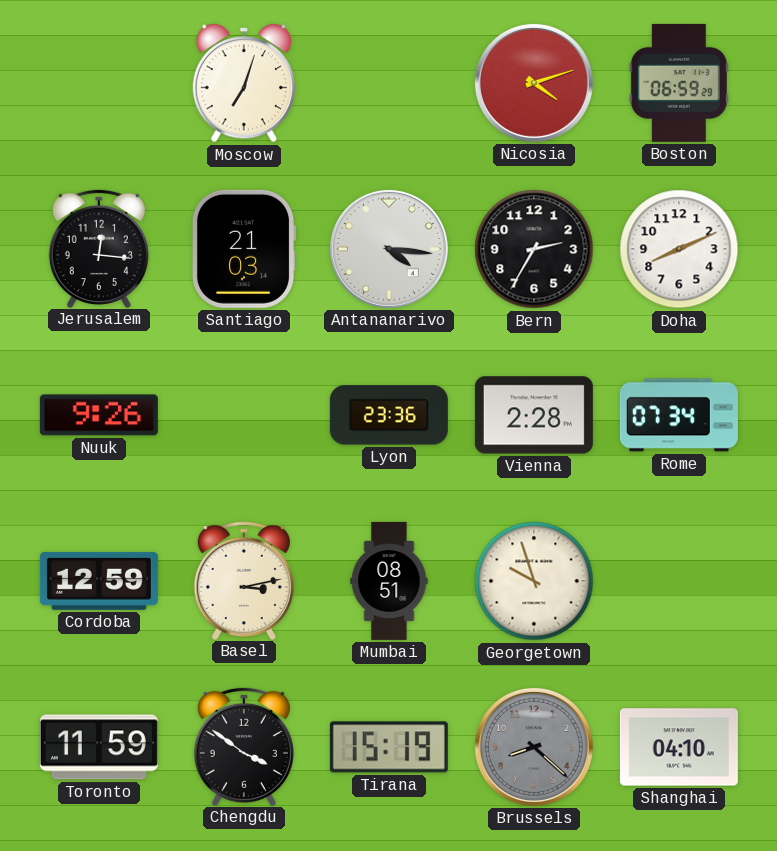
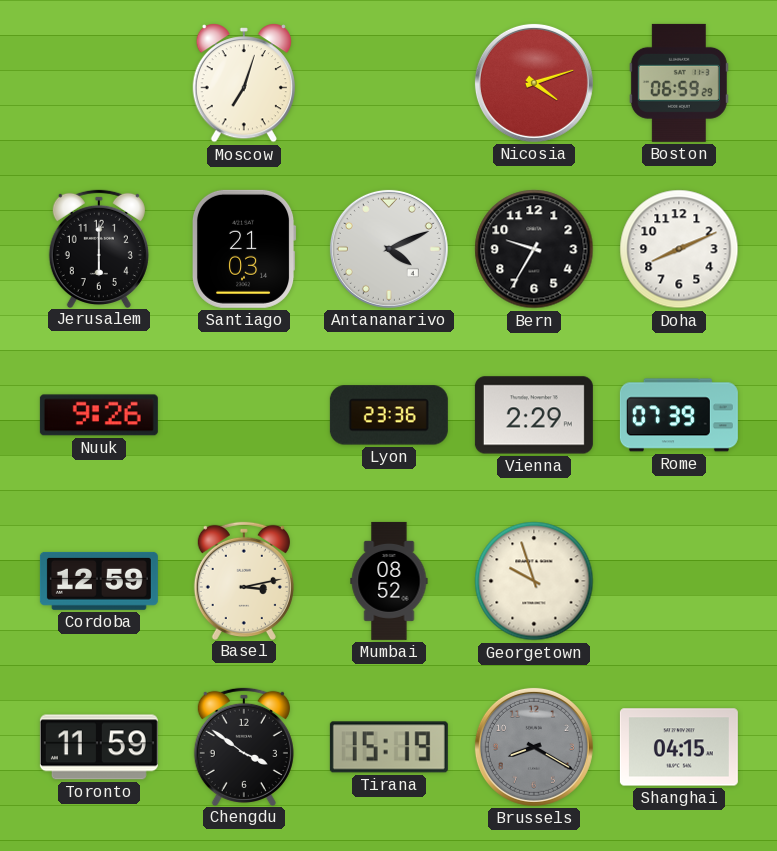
Jerusalem: 12:16 -> 6:00 (99, 248)
Antananarivo: 4:16 -> 4:11 (389, 249)
Bern: 2:35 -> 9:35 (534, 249)
Vienna: 2:28 -> 2:29 (534, 415)
Rome: 07:34 -> 07:39 (679, 415)
Mumbai: 08:51 -> 08:52 (389, 581)
Brussels: 8:22 -> 8:20 (534, 747)
Shanghai: 04:10 -> 04:15 (679, 747)
